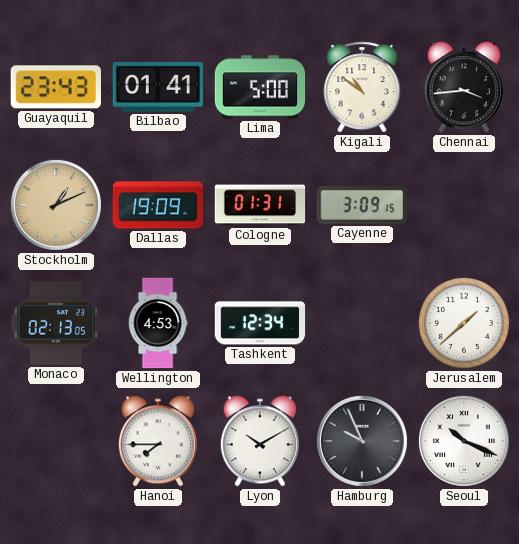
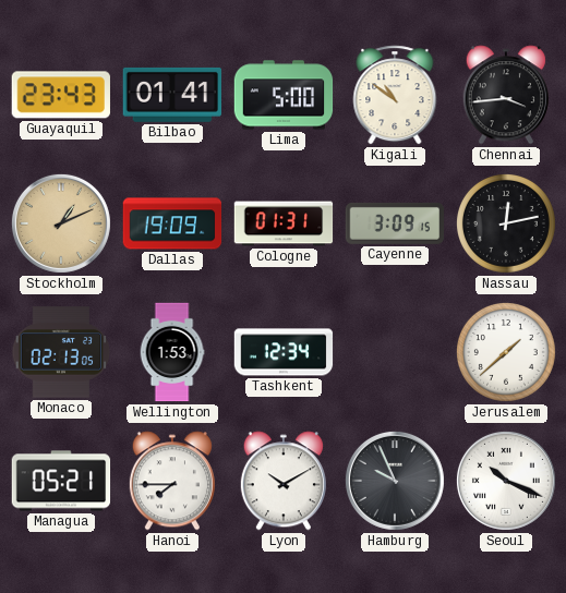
Nassau: none -> 12:13 (506, 223)
Wellington: 4:53 -> 1:53 (172, 352)
Managua: none -> 05:21 (61, 481)
